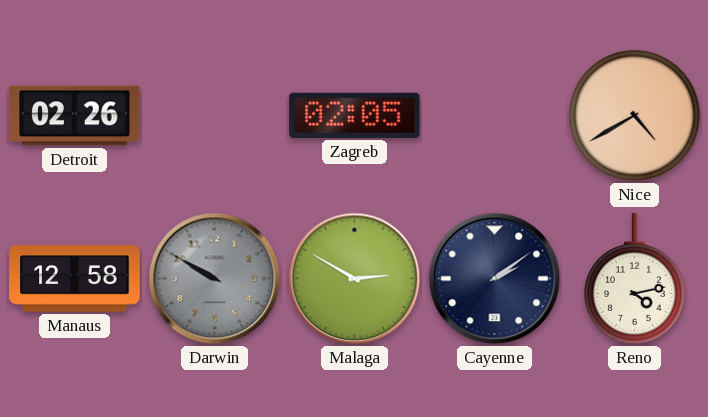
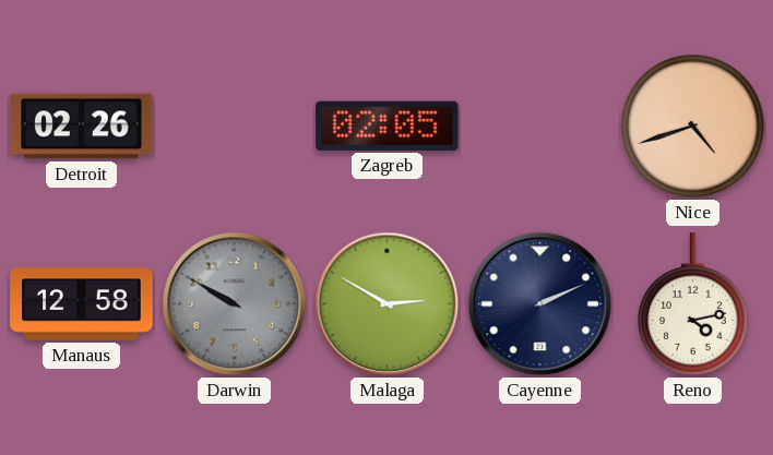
Nice: 4:40 -> 4:42 (693, 127)
Cayenne: 2:09 -> 2:11 (540, 304)
